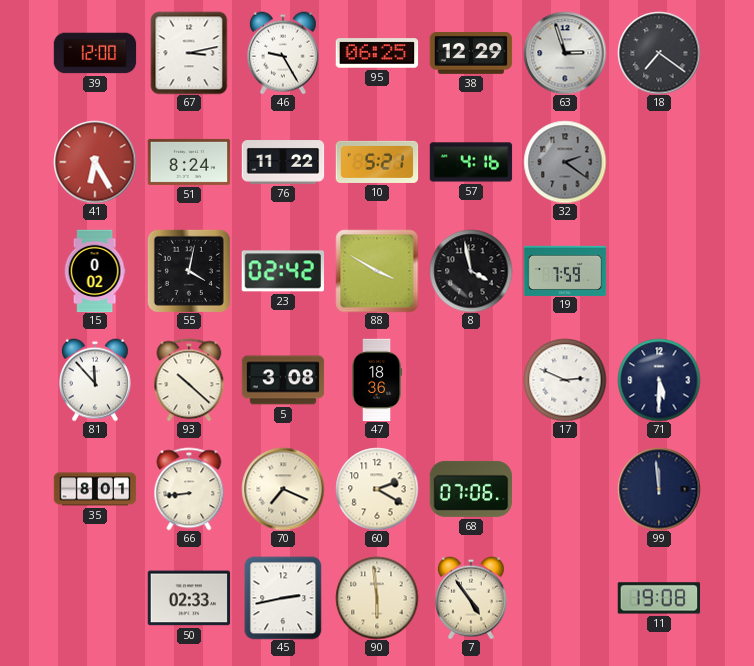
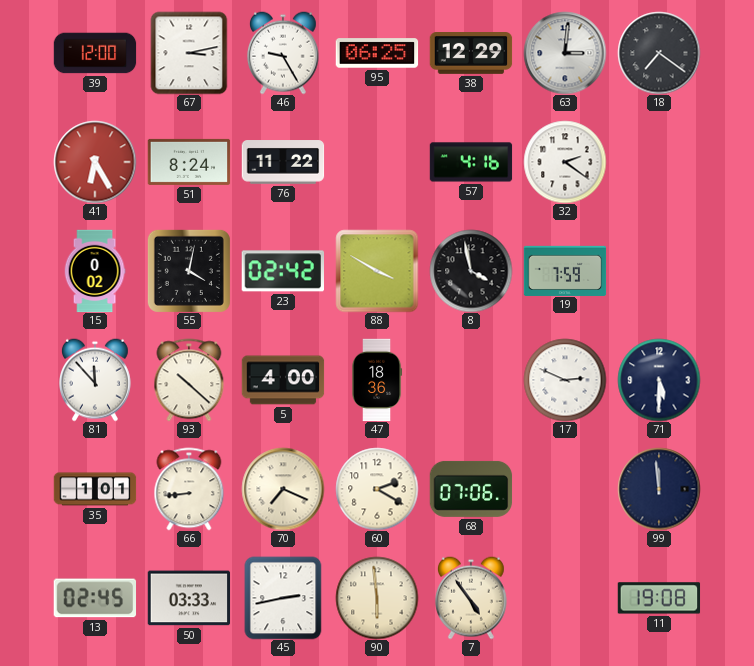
63: 2:57 -> 3:01 (565, 53)
10: 5:21 -> none (377, 162)
32 dial: grey -> white (565, 162)
5: 3:08 -> 4:00 (283, 380)
35: 8:01 -> 1:01 (95, 489)
13: none -> 02:45 (95, 598)
50: 02:33 -> 03:33 (189, 598)
